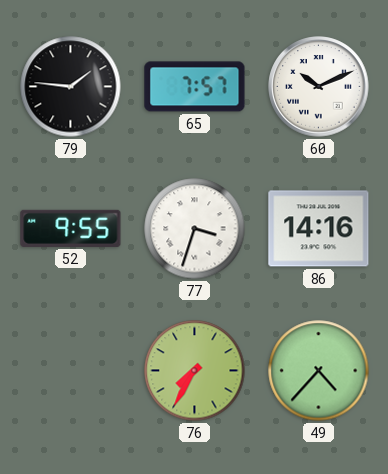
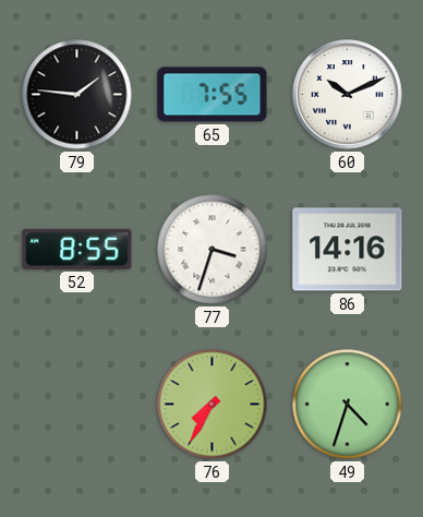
65: 7:57 -> 7:55 (213, 95)
52: 9:55 -> 8:55 (77, 249)
49: 4:37 -> 4:33 (348, 405)
